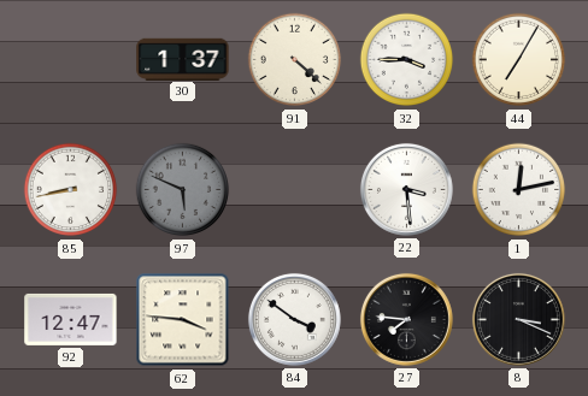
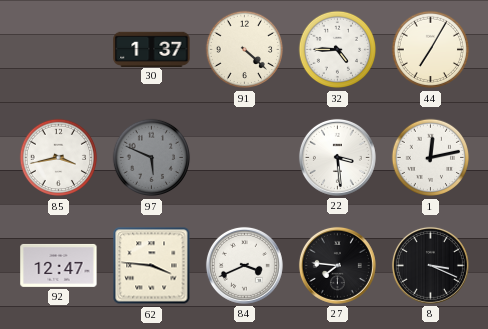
32: 3:45 -> 4:45 (338, 50)
85: 8:43 -> 3:43 (59, 158)
84: 3:51 -> 3:41 (244, 265)
